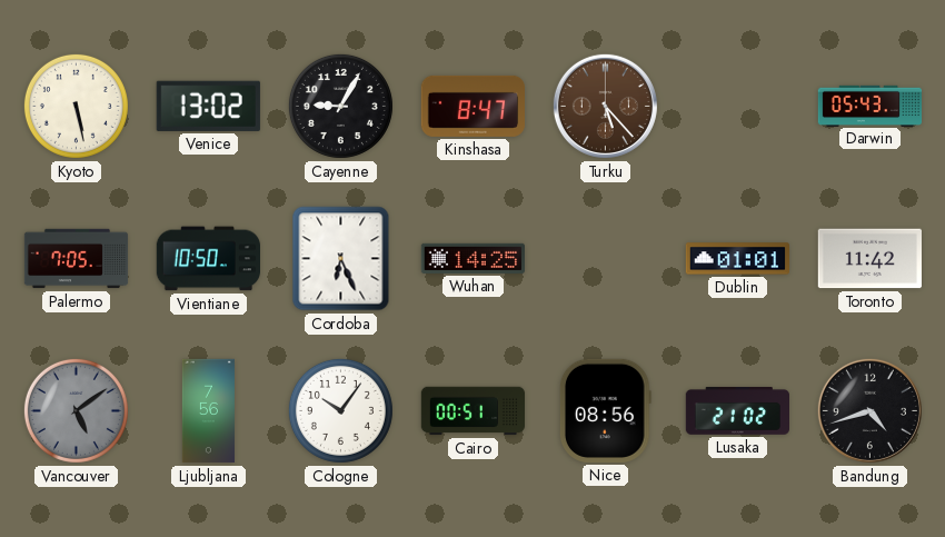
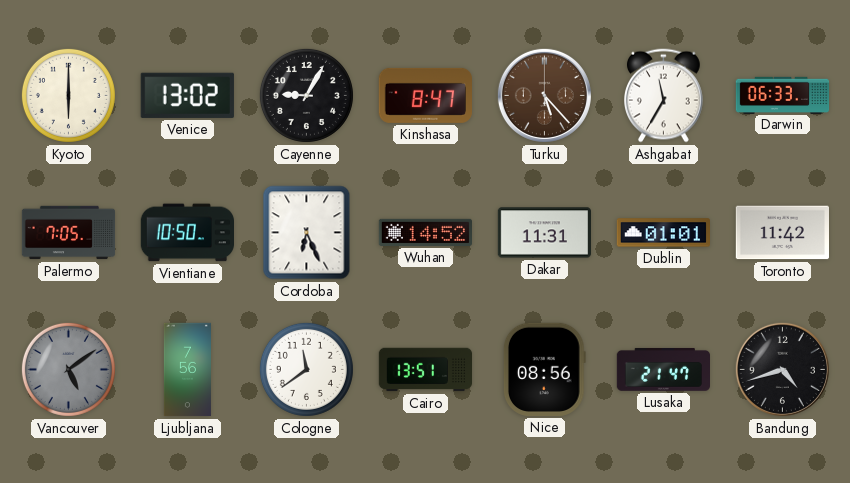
Kyoto: 5:28 -> 6:00 (68, 95)
Ashgabat: none -> 11:35 (664, 96)
Darwin: 05:43 -> 06:33 (783, 95)
Wuhan: 14:25 -> 14:52 (425, 232)
Dakar: none -> 11:31 (544, 233)
Cologne: 10:06 -> 11:39 (306, 369)
Cairo: 00:51 -> 13:51 (426, 370)
Lusaka: 21:02 -> 21:47 (663, 369)
